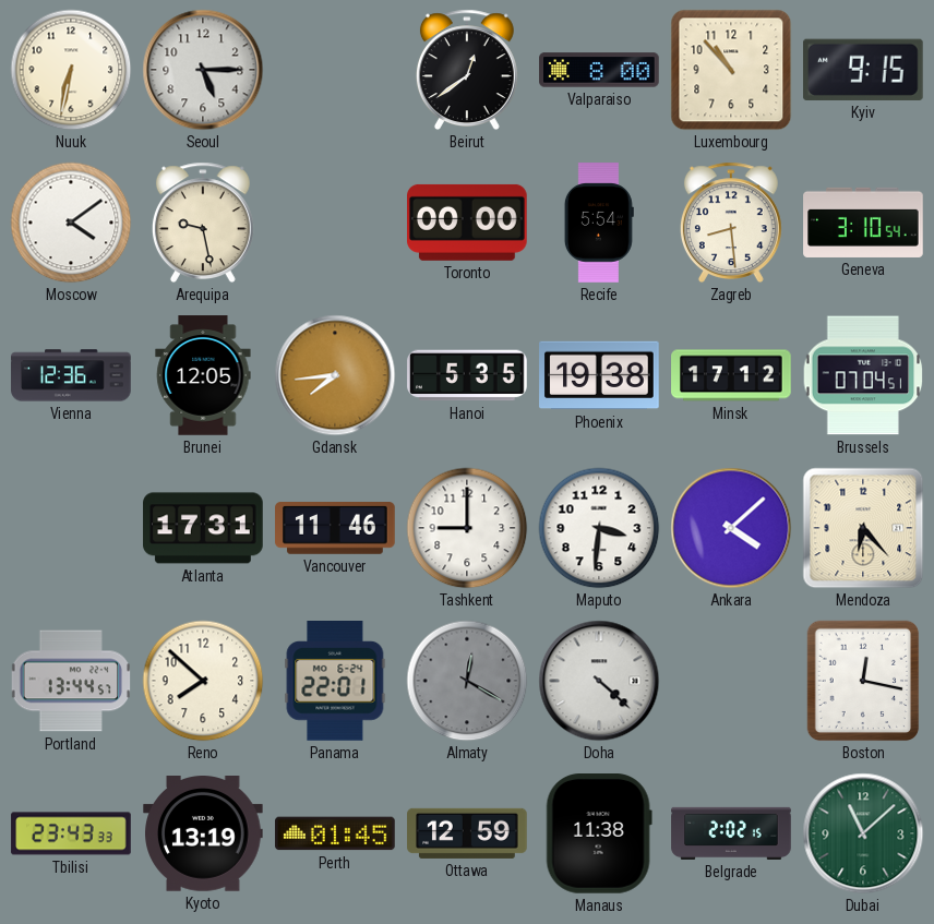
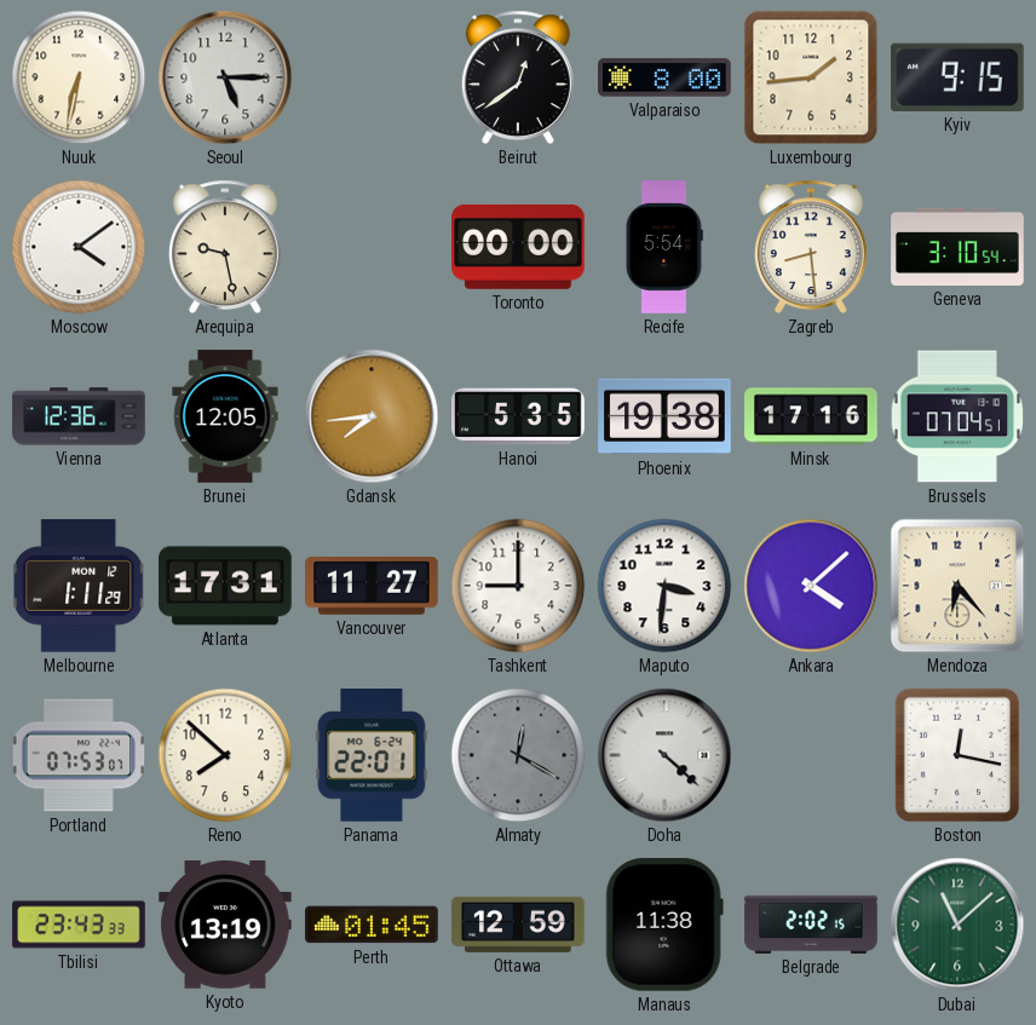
Luxembourg: 10:53 -> 1:44 (811, 77)
Minsk: 17:12 -> 17:16 (811, 416)
Melbourne: none -> 1:11 (80, 587)
Vancouver: 11:46 -> 11:27 (372, 587)
Portland: 13:44 -> 07:53 (79, 755)
